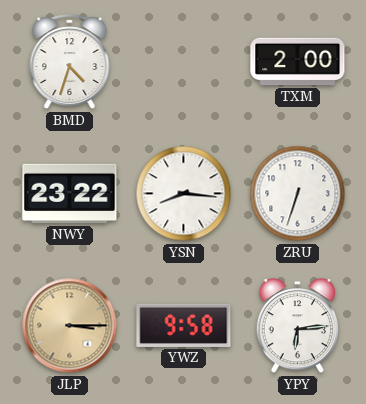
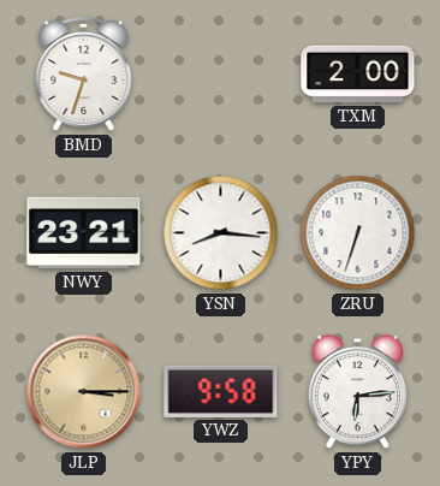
BMD: 4:33 -> 9:33 (84, 75)
NWY: 23:22 -> 23:21 (84, 233)
